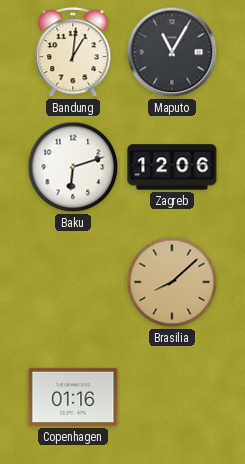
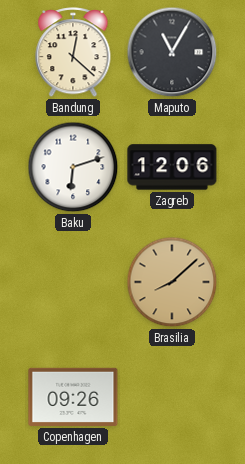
Bandung: 1:01 -> 12:22 (73, 53)
Copenhagen: 01:16 -> 09:26 (73, 397)
